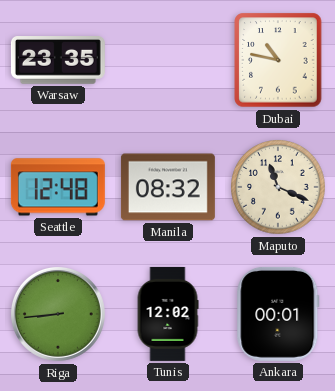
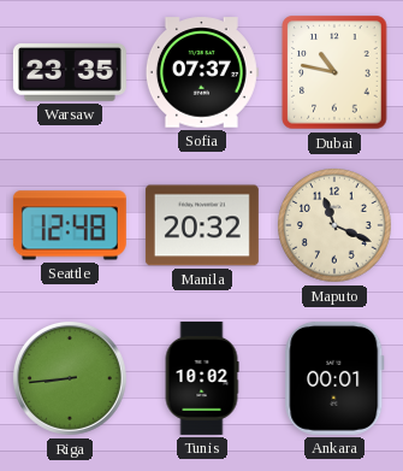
Sofia: none -> 07:37 (202, 72)
Manila: 08:32 -> 20:32 (202, 225)
Tunis: 12:02 -> 10:02 (202, 378)
